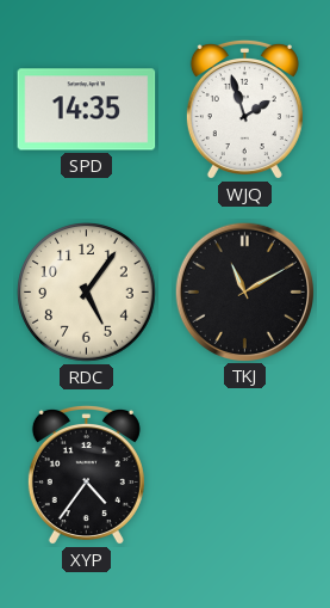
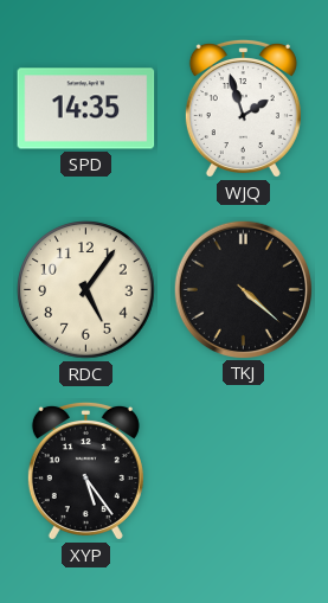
TKJ: 11:10 -> 4:22 (243, 289)
XYP: 4:36 -> 5:24 (85, 472)
